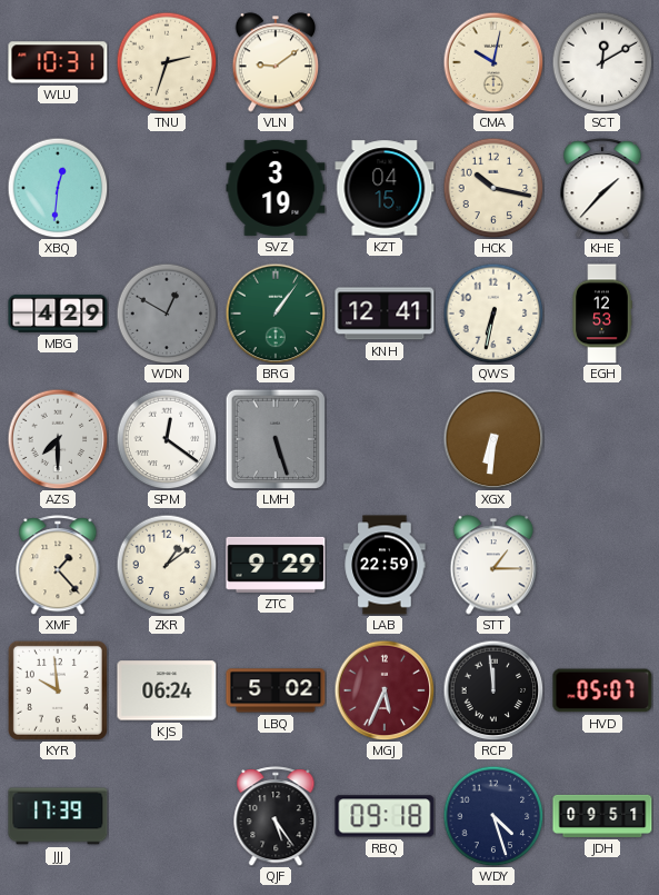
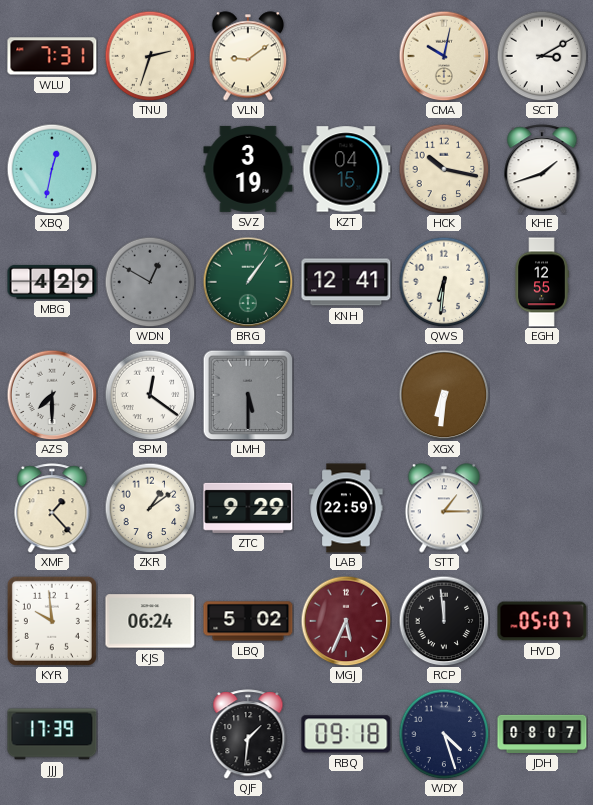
WLU: 10:31 -> 7:31 (52, 56)
SCT: 12:10 -> 3:10 (542, 56)
XBQ: 12:31 -> 12:32 (52, 169)
KHE: 1:37 -> 1:42 (542, 169)
QWS: 6:32 -> 6:31 (444, 282)
EGH: 12:53 -> 12:55 (542, 282)
LMH: 5:27 -> 5:30 (248, 395)
QJF: 5:24 -> 1:31 (248, 734)
JDH: 09:51 -> 08:07 (542, 734)
